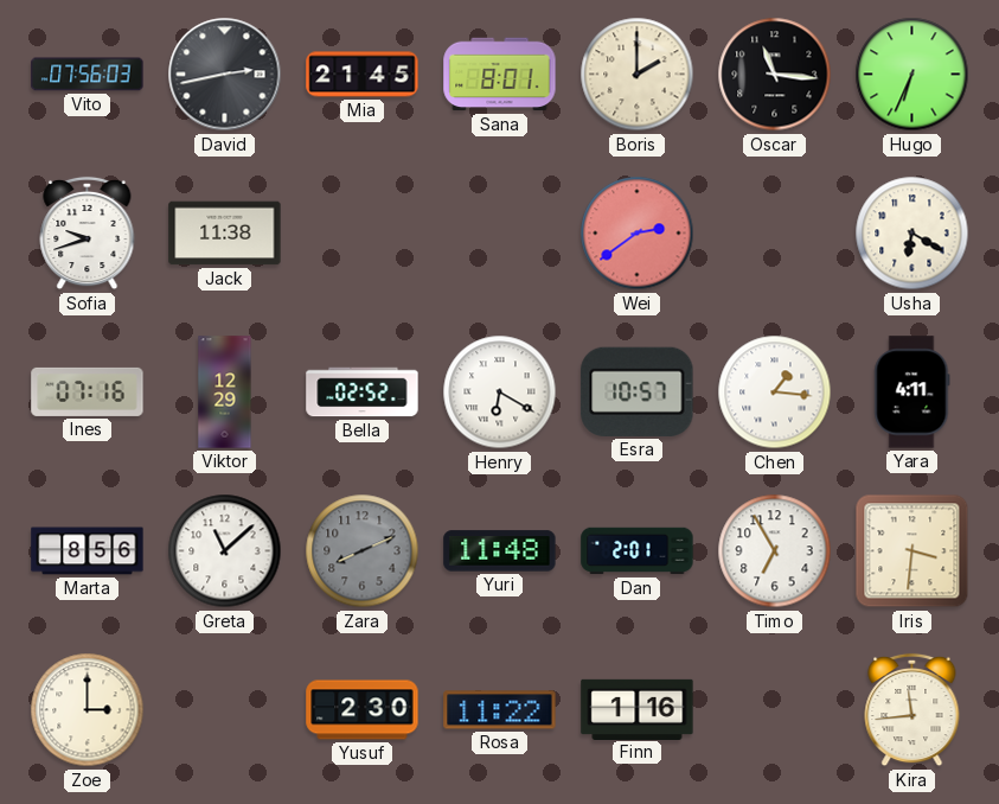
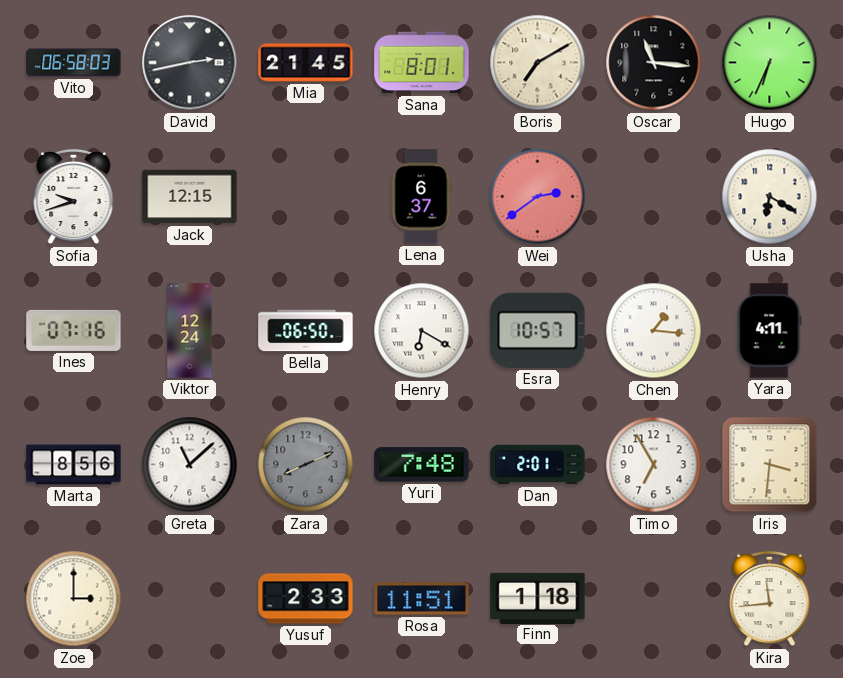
Vito: 07:56 -> 06:58 (74, 63)
Boris: 2:00 -> 7:10 (538, 63)
Jack: 11:38 -> 12:15 (190, 197)
Lena: none -> 6:37 (421, 197)
Viktor: 12:29 -> 12:24 (190, 331)
Bella: 02:52 -> 06:50 (306, 331)
Yuri: 11:48 -> 7:48 (422, 465)
Yusuf: 2:30 -> 2:33 (306, 599)
Rosa: 11:22 -> 11:51 (422, 599)
Finn: 1:16 -> 1:18 (538, 598)
